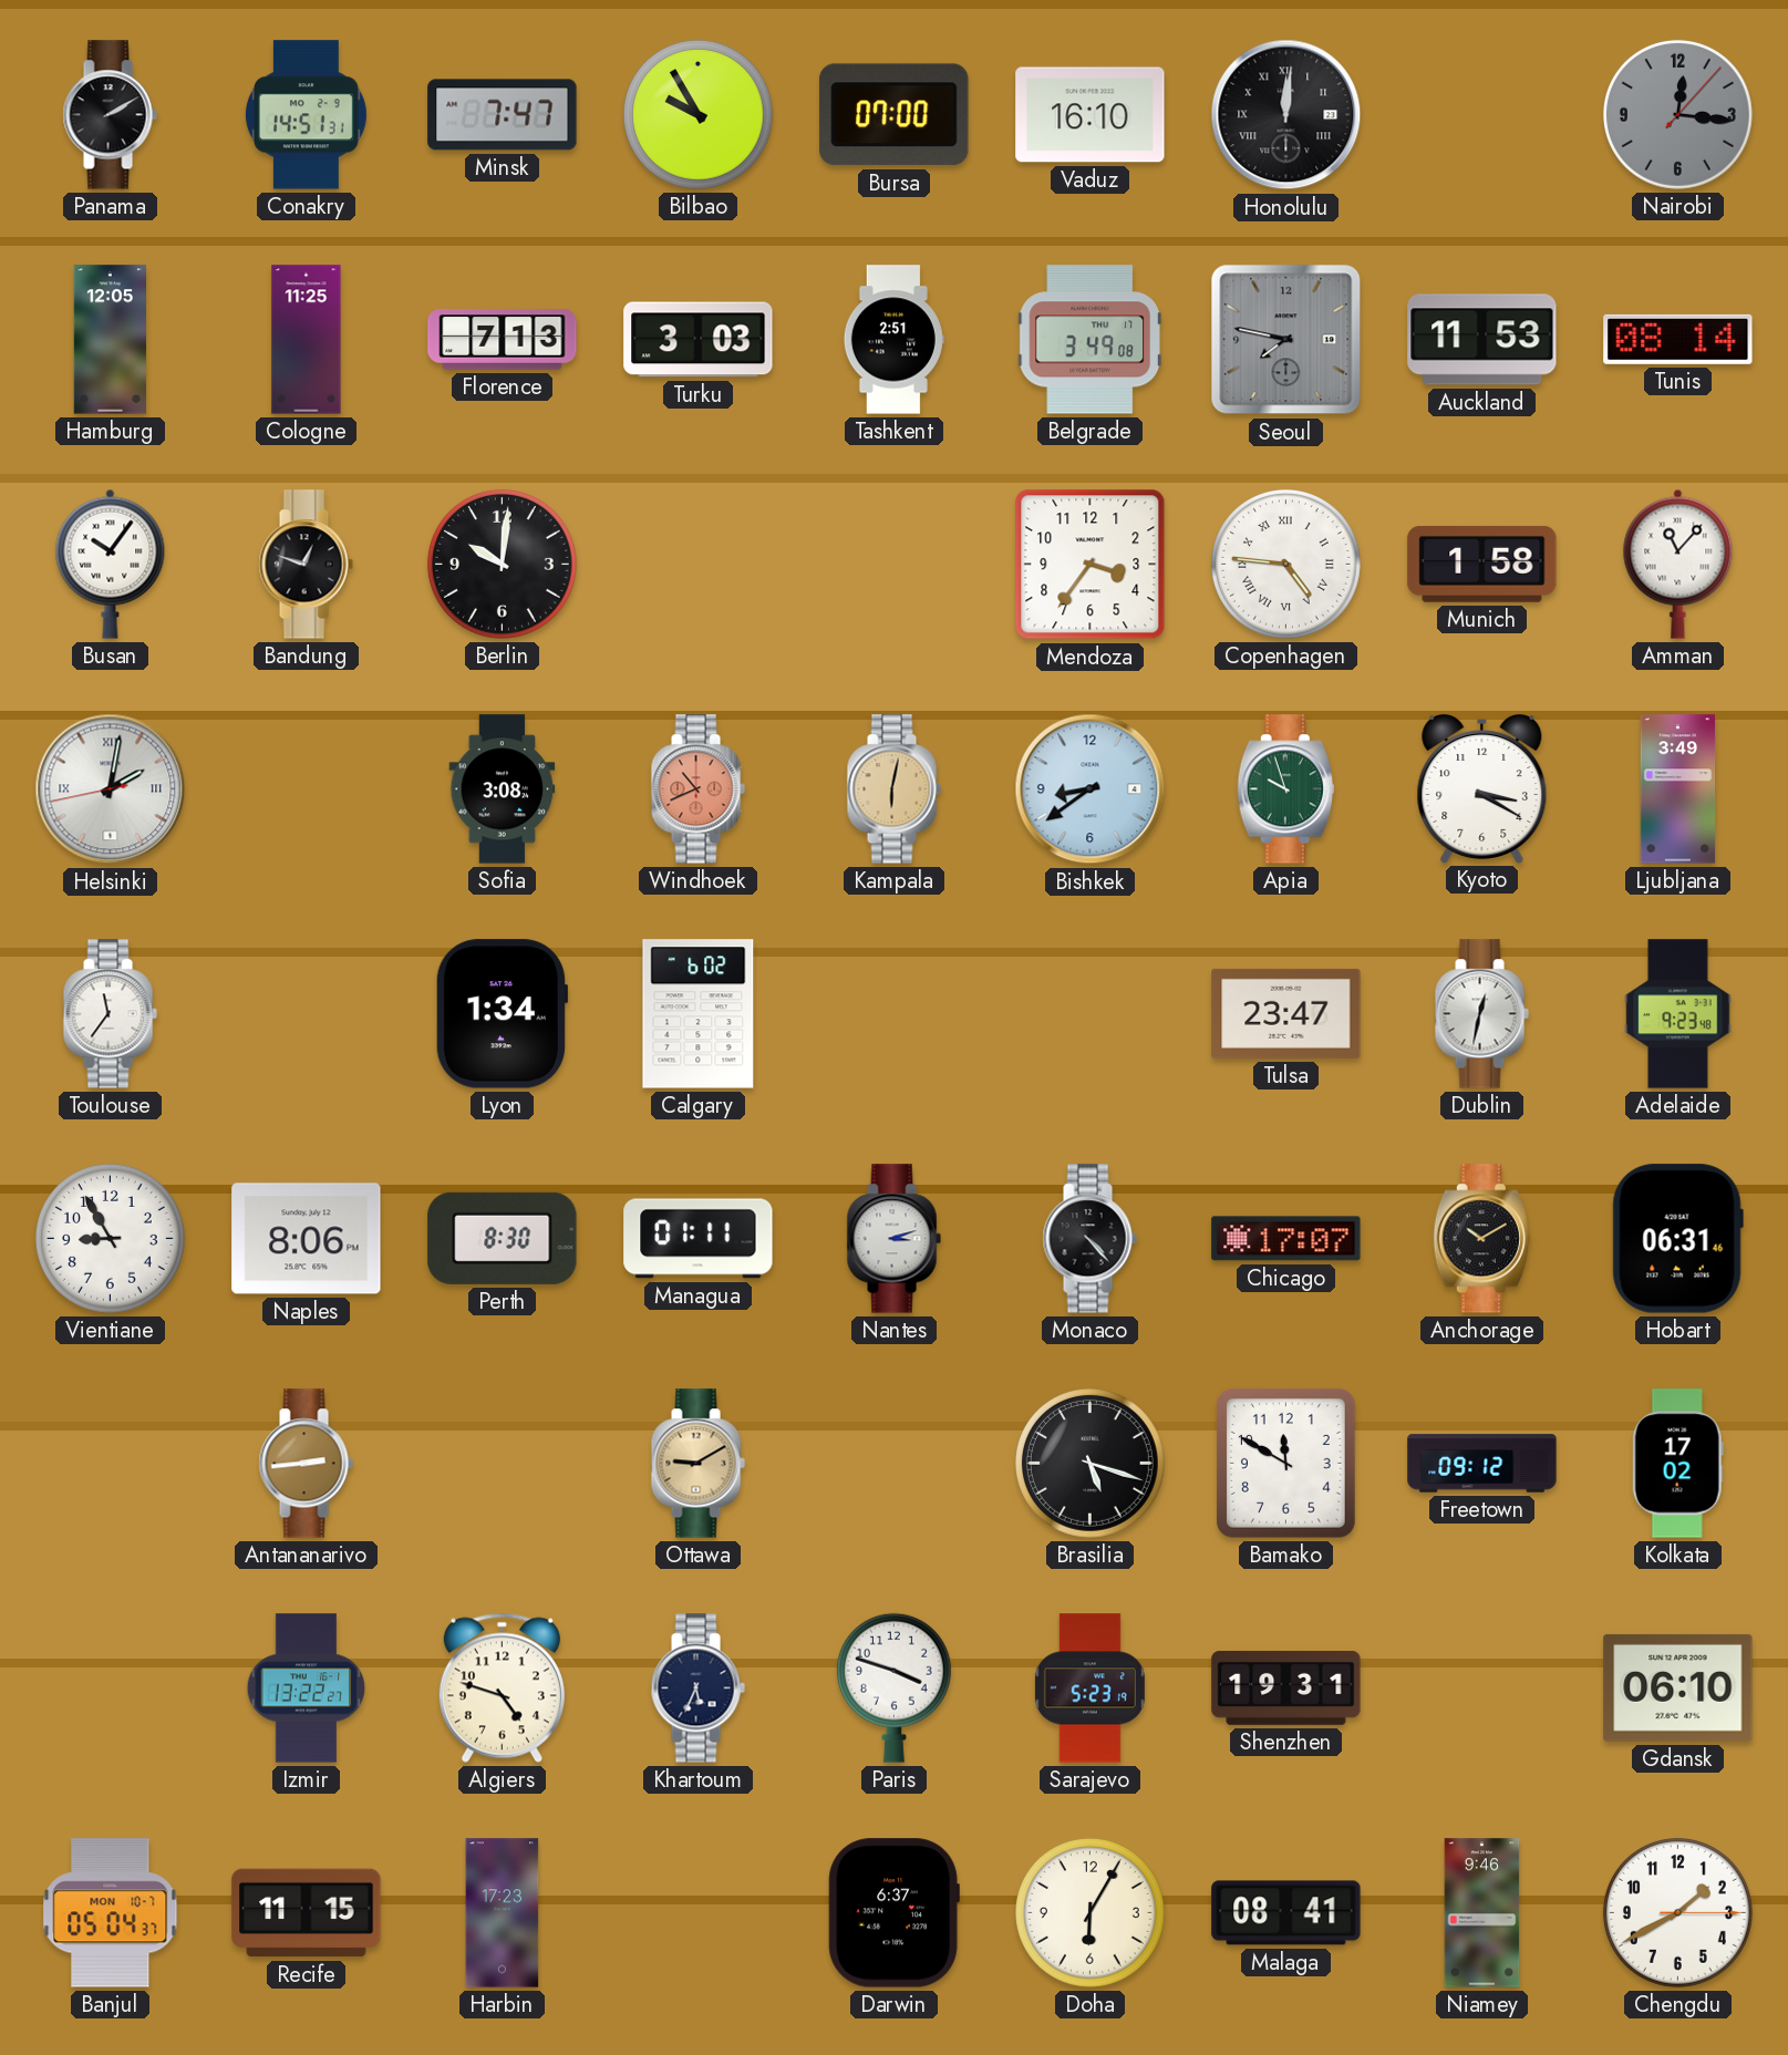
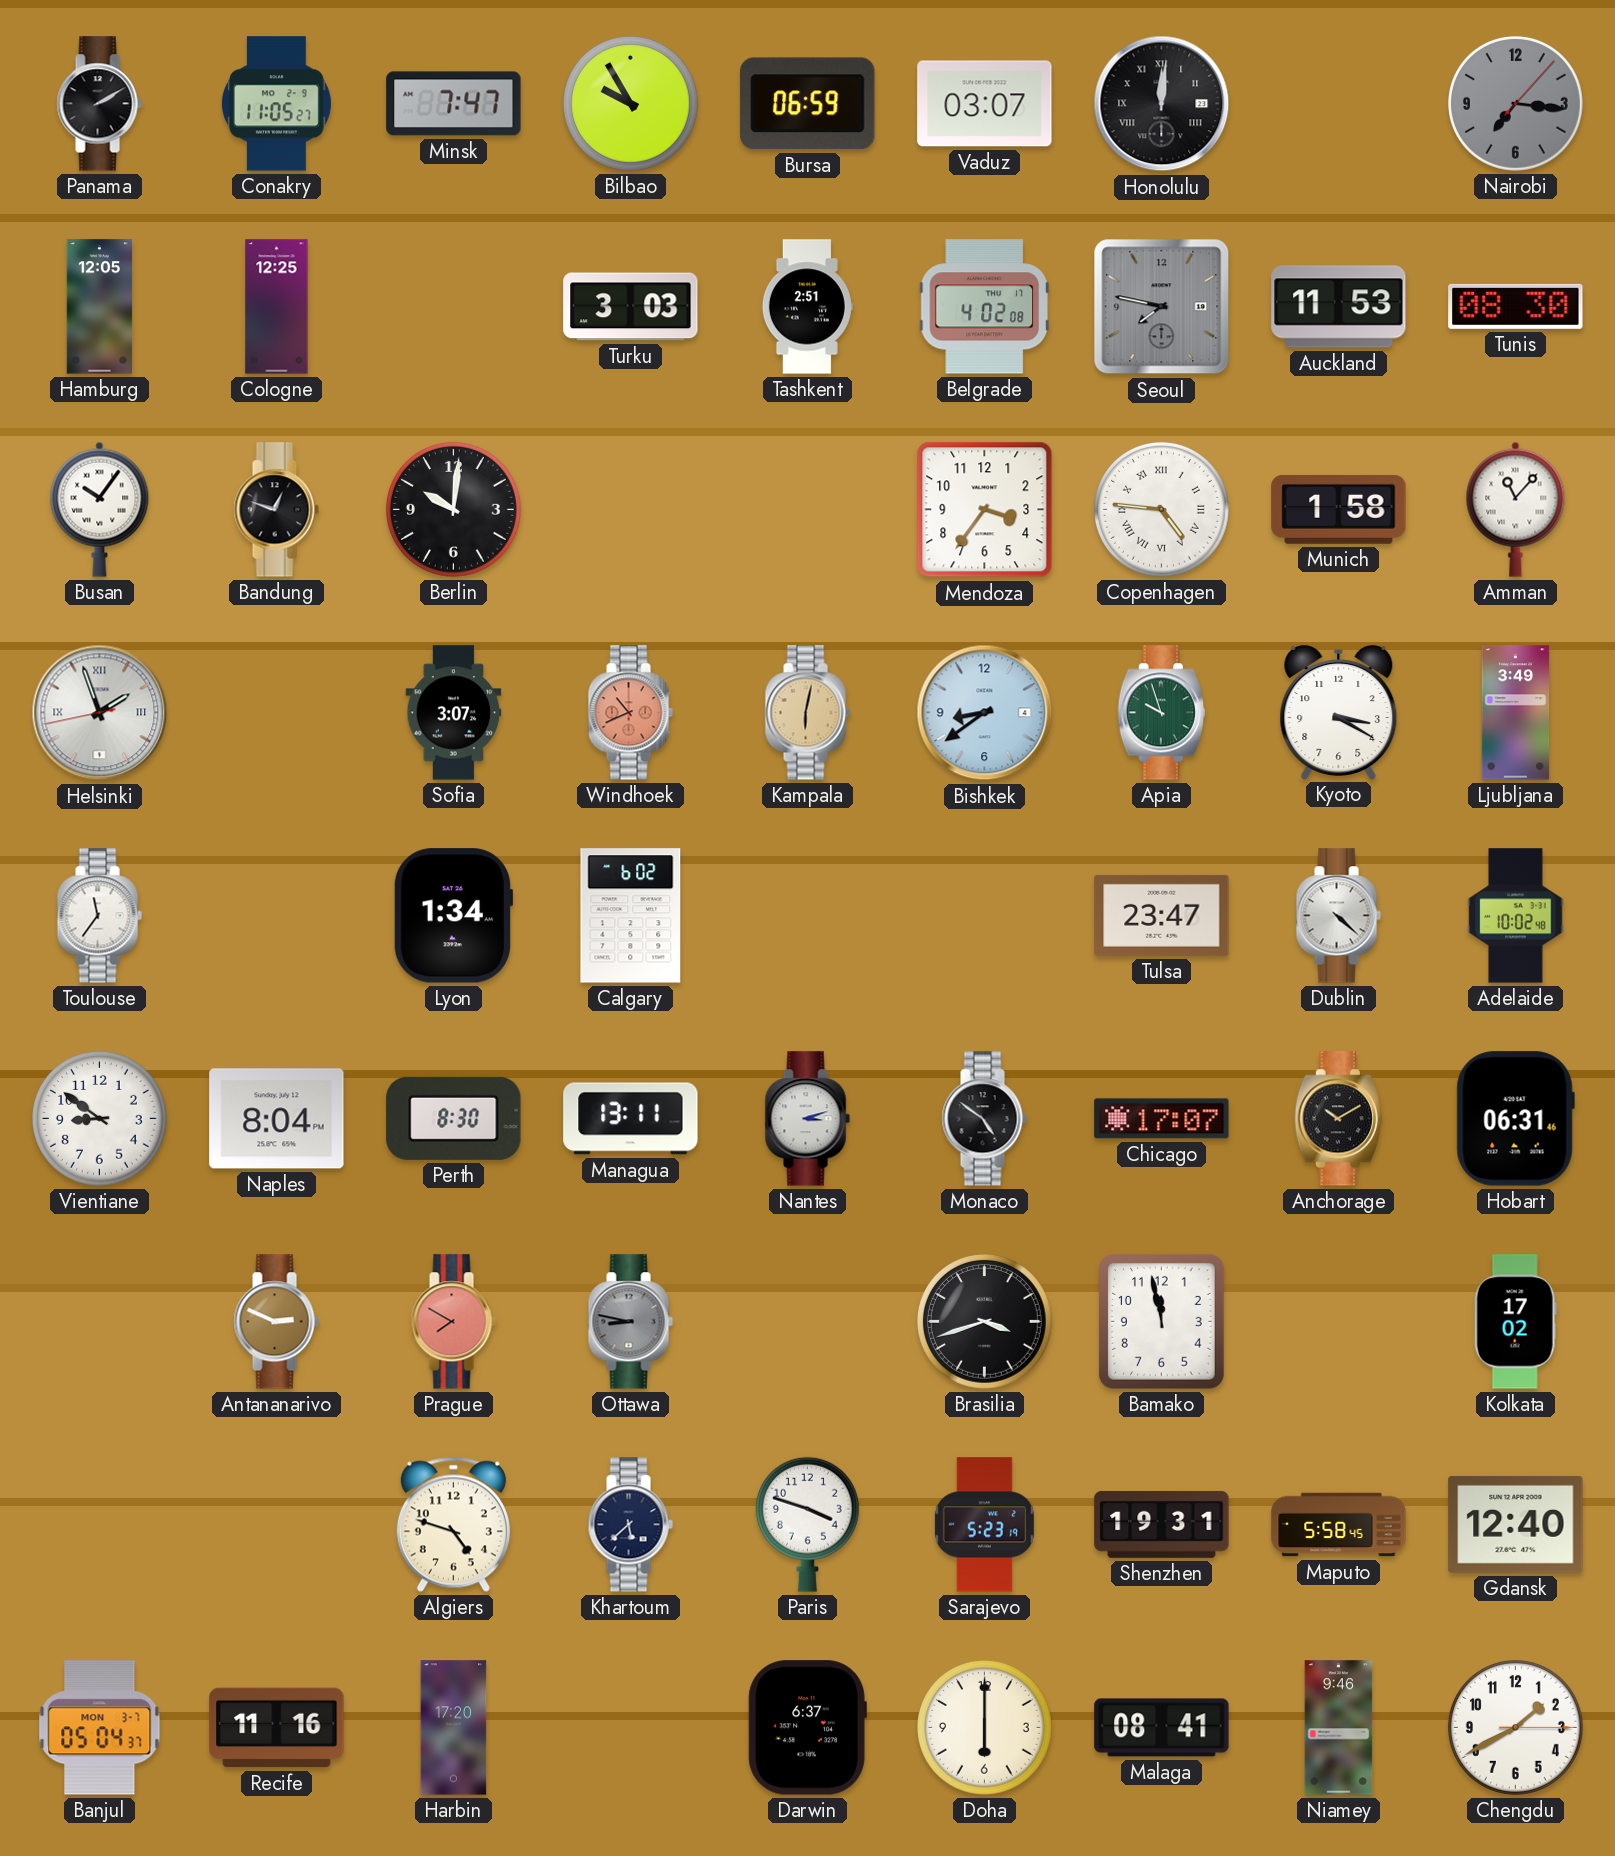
Conakry: 14:51 -> 11:05 (276, 104)
Bursa: 07:00 -> 06:59 (808, 104)
Vaduz: 16:10 -> 03:07 (985, 104)
Nairobi: 12:16 -> 7:16 (1515, 103)
Cologne: 11:25 -> 12:25 (277, 307)
Florence: 7:13 -> none (503, 340)
Belgrade: 3:49 -> 4:02 (984, 307)
Tunis: 08:14 -> 08:30 (1516, 306)
Helsinki: 2:01 -> 1:56 (100, 713)
Sofia: 3:08 -> 3:07 (454, 713)
Dublin: 12:32 -> 4:22 (1338, 916)
Adelaide: 9:23 -> 10:02 (1516, 916)
Vientiane: 8:55 -> 8:51 (99, 1118)
Naples: 8:06 -> 8:04 (277, 1119)
Managua: 01:11 -> 13:11 (631, 1119)
Monaco: 4:23 -> 4:51 (984, 1119)
Antananarivo: 2:44 -> 2:49 (276, 1322)
Prague: none -> 7:50 (453, 1322)
Ottawa: 9:10 -> 8:47 (630, 1322)
Ottawa dial: champagne -> grey (630, 1322)
Brasilia: 5:18 -> 3:42 (984, 1321)
Bamako: 11:50 -> 11:58 (1162, 1322)
Freetown: 09:12 -> none (1482, 1464)
Izmir: 13:22 -> none (307, 1689)
Khartoum: 5:34 -> 5:38 (630, 1525)
Maputo: none -> 5:58 (1339, 1525)
Gdansk: 06:10 -> 12:40 (1516, 1524)
Banjul date: MON 10-7 -> MON 3-7 (100, 1728)
Recife: 11:15 -> 11:16 (277, 1728)
Harbin: 17:23 -> 17:20 (454, 1728)
Doha: 6:05 -> 6:00 (984, 1727)
